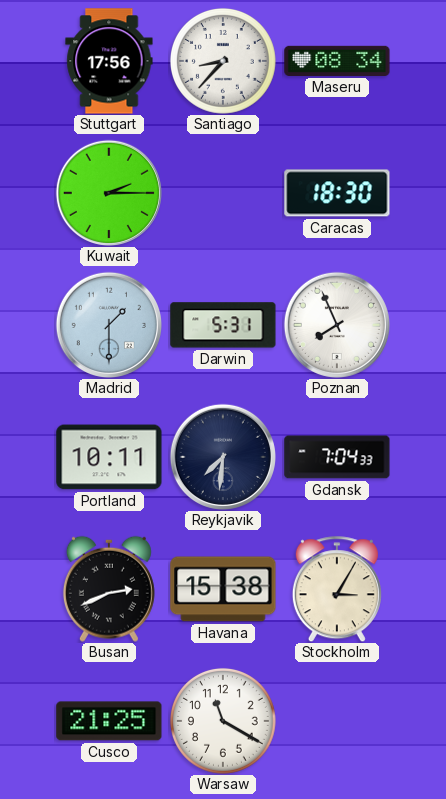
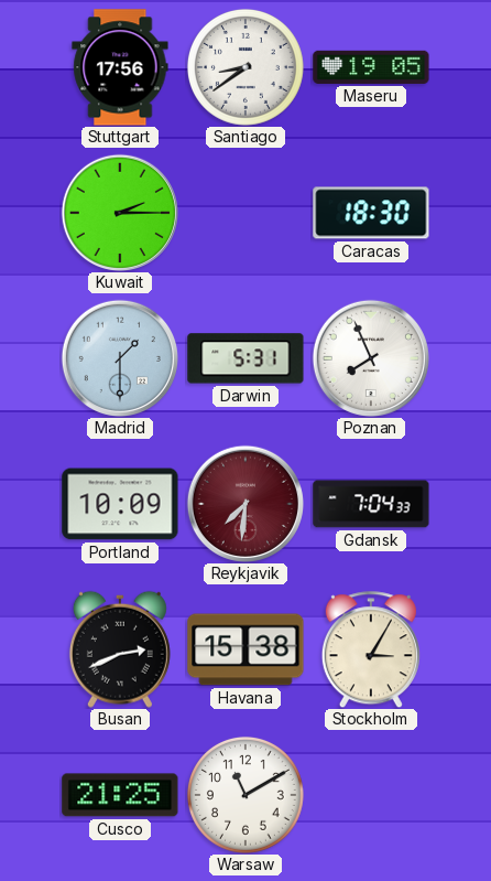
Santiago: 8:37 -> 8:39 (245, 67)
Maseru: 08:34 -> 19:05 (371, 67)
Portland: 10:11 -> 10:09 (120, 504)
Reykjavik dial: navy -> burgundy (245, 504)
Warsaw: 11:20 -> 11:10 (245, 795)
